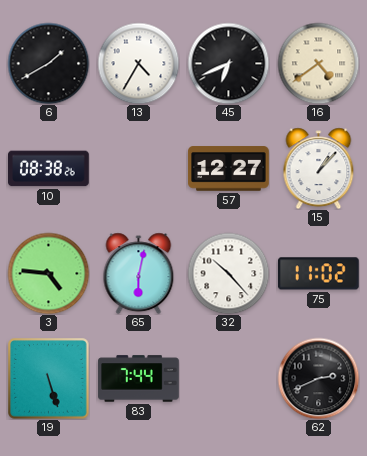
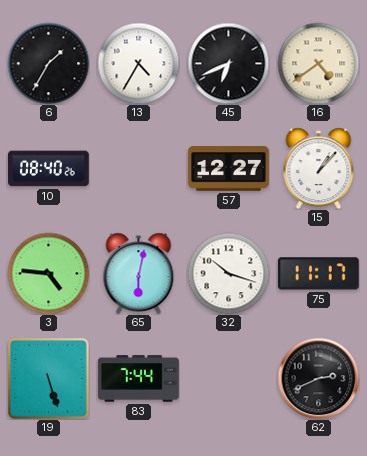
6: 1:40 -> 1:35 (48, 63)
10: 08:38 -> 08:40 (49, 169)
32: 10:23 -> 10:18 (228, 273)
75: 11:02 -> 11:17 (318, 274)
